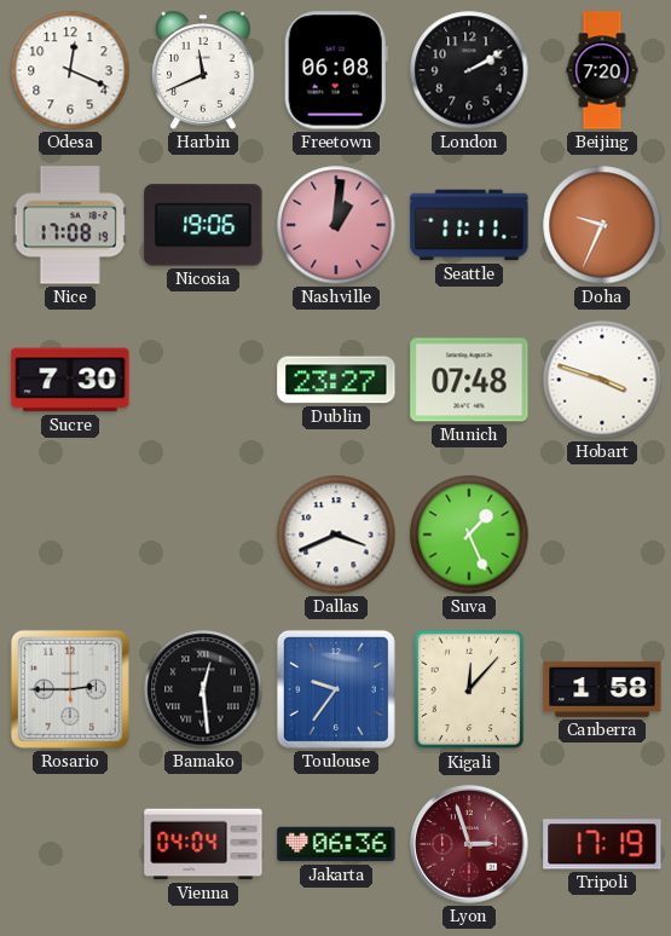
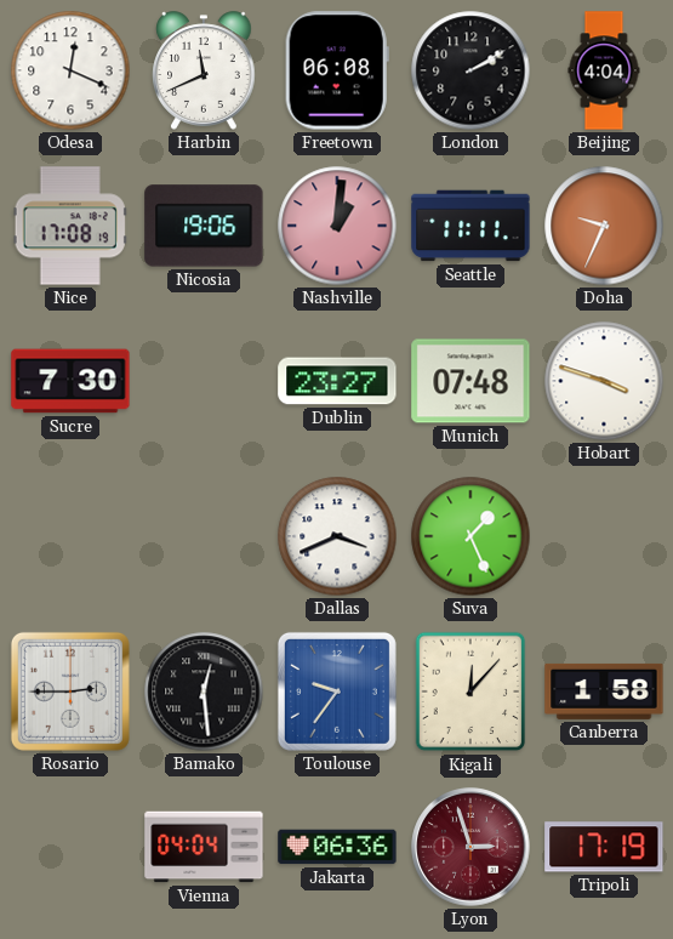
Beijing: 7:20 -> 4:04 (604, 70)
